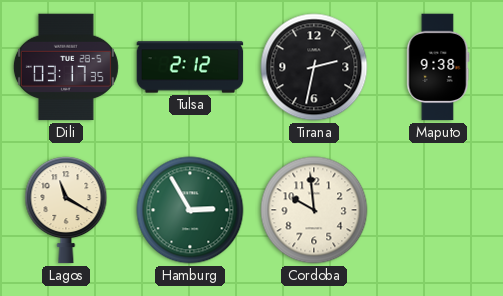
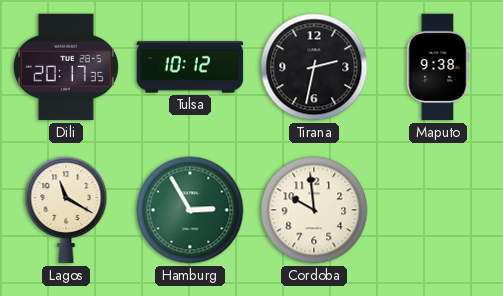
Dili: 03:17 -> 20:17 (66, 67)
Tulsa: 2:12 -> 10:12 (190, 67)
